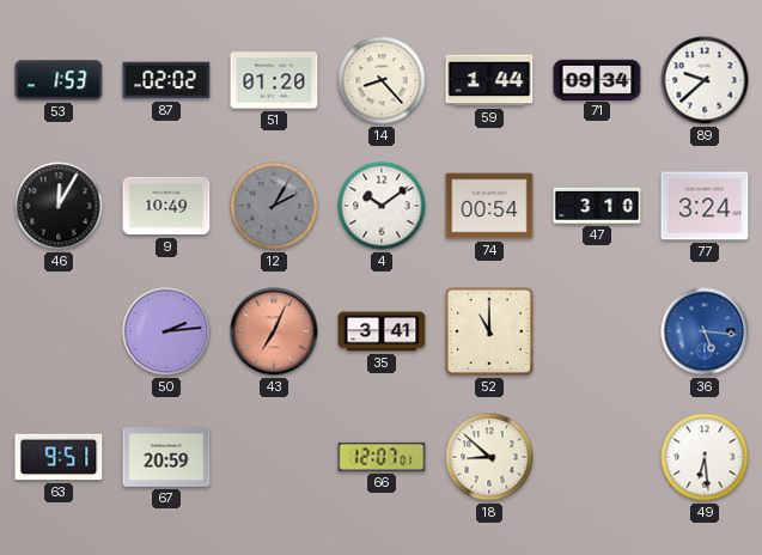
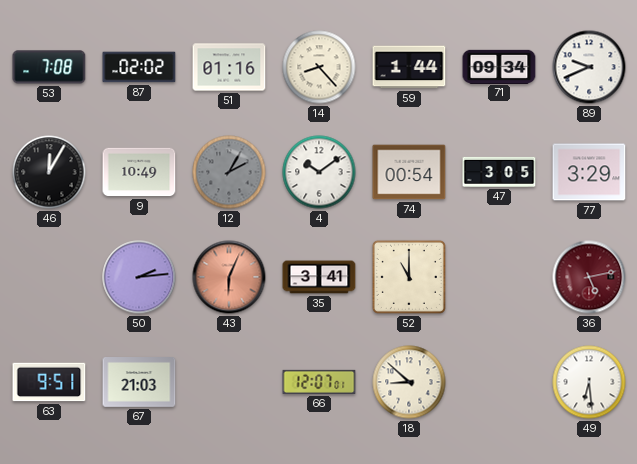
53: 1:53 -> 7:08 (49, 67)
51: 01:20 -> 01:16 (229, 67)
89: 9:38 -> 9:41 (589, 67)
47: 3:10 -> 3:05 (499, 172)
77: 3:24 -> 3:29 (589, 172)
43: 7:04 -> 6:04 (229, 277)
36: 5:16 -> 5:13 (589, 277)
36 dial: blue -> burgundy (589, 277)
67: 20:59 -> 21:03 (139, 383)
